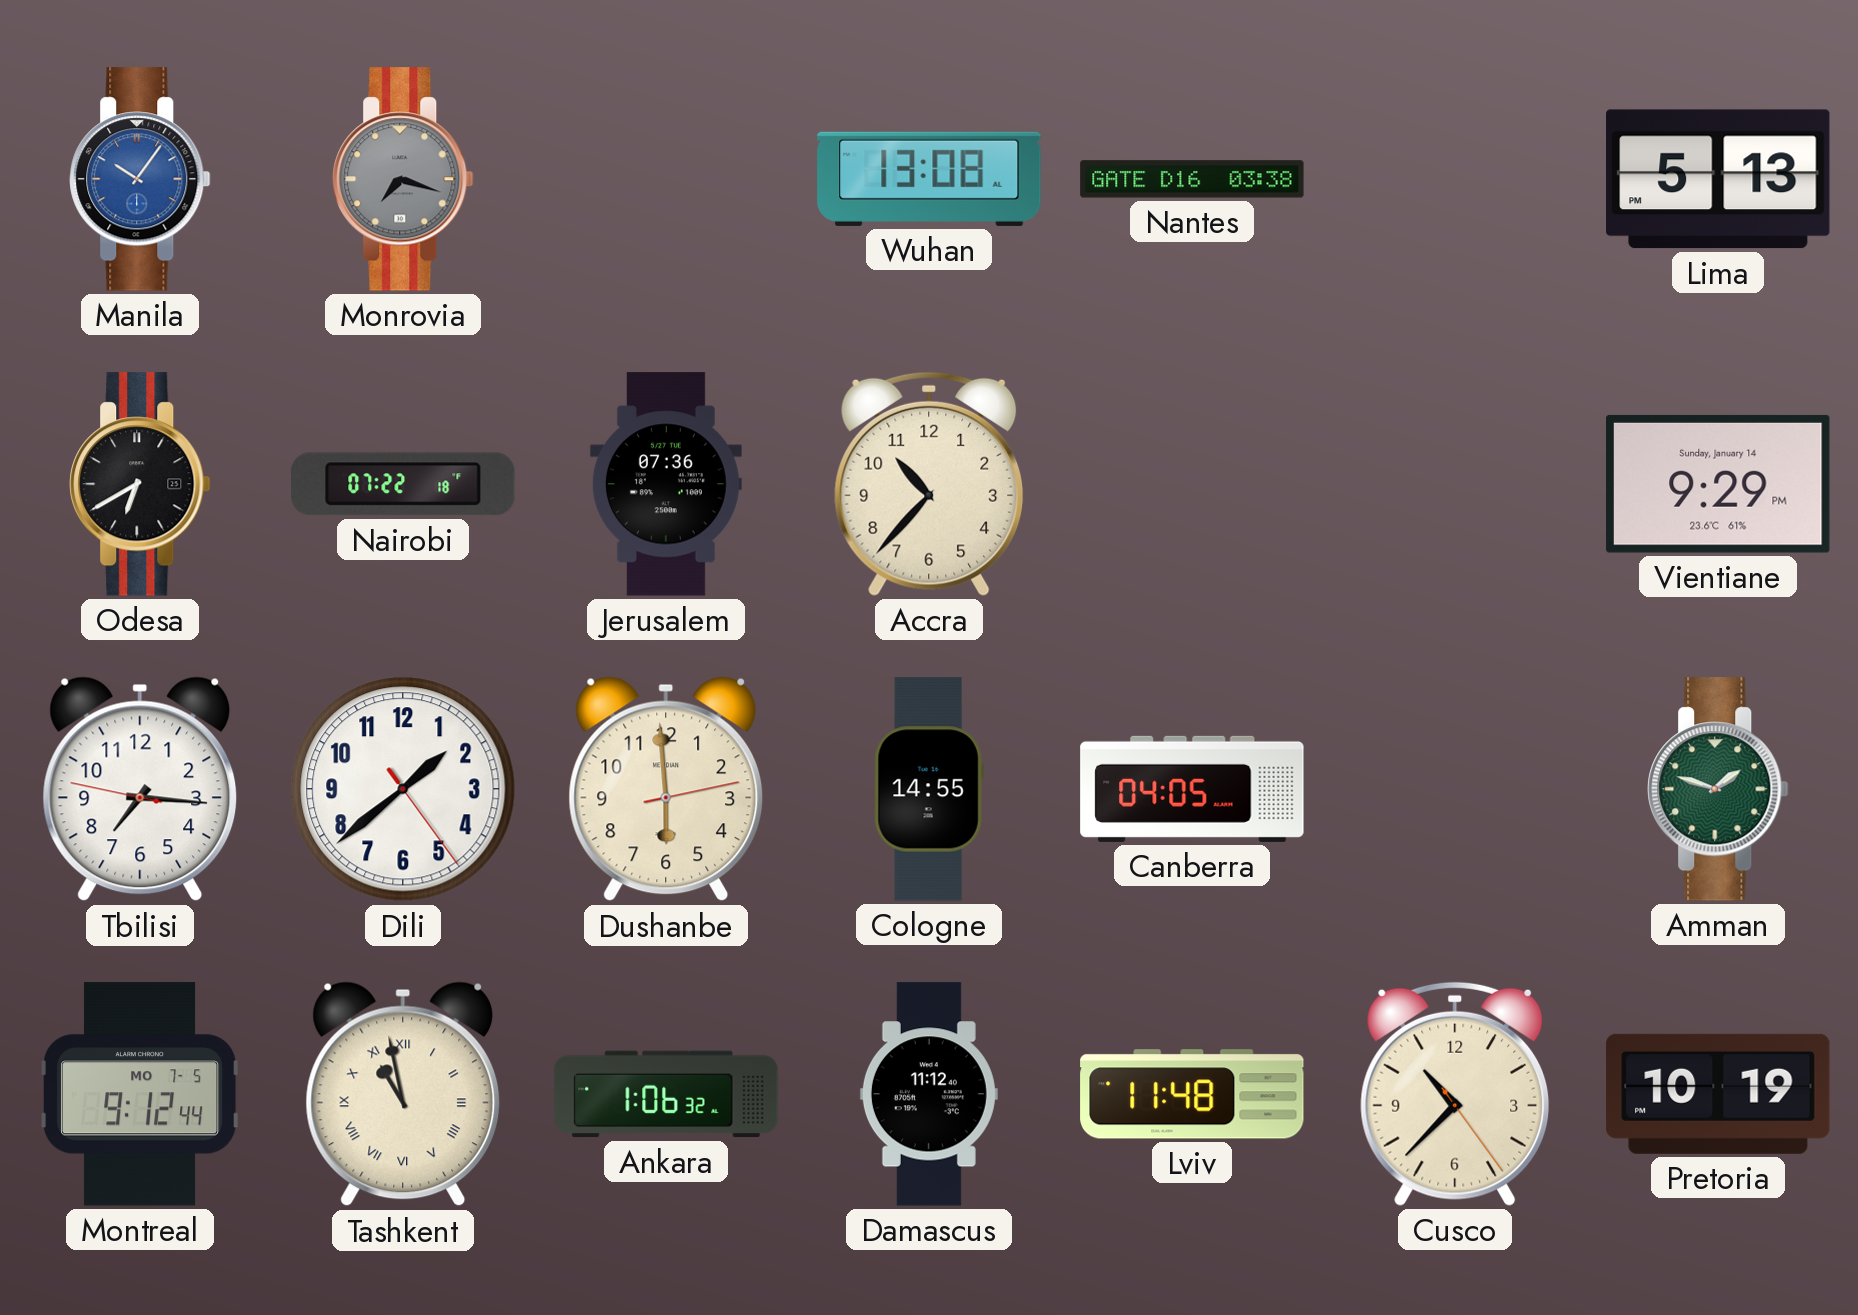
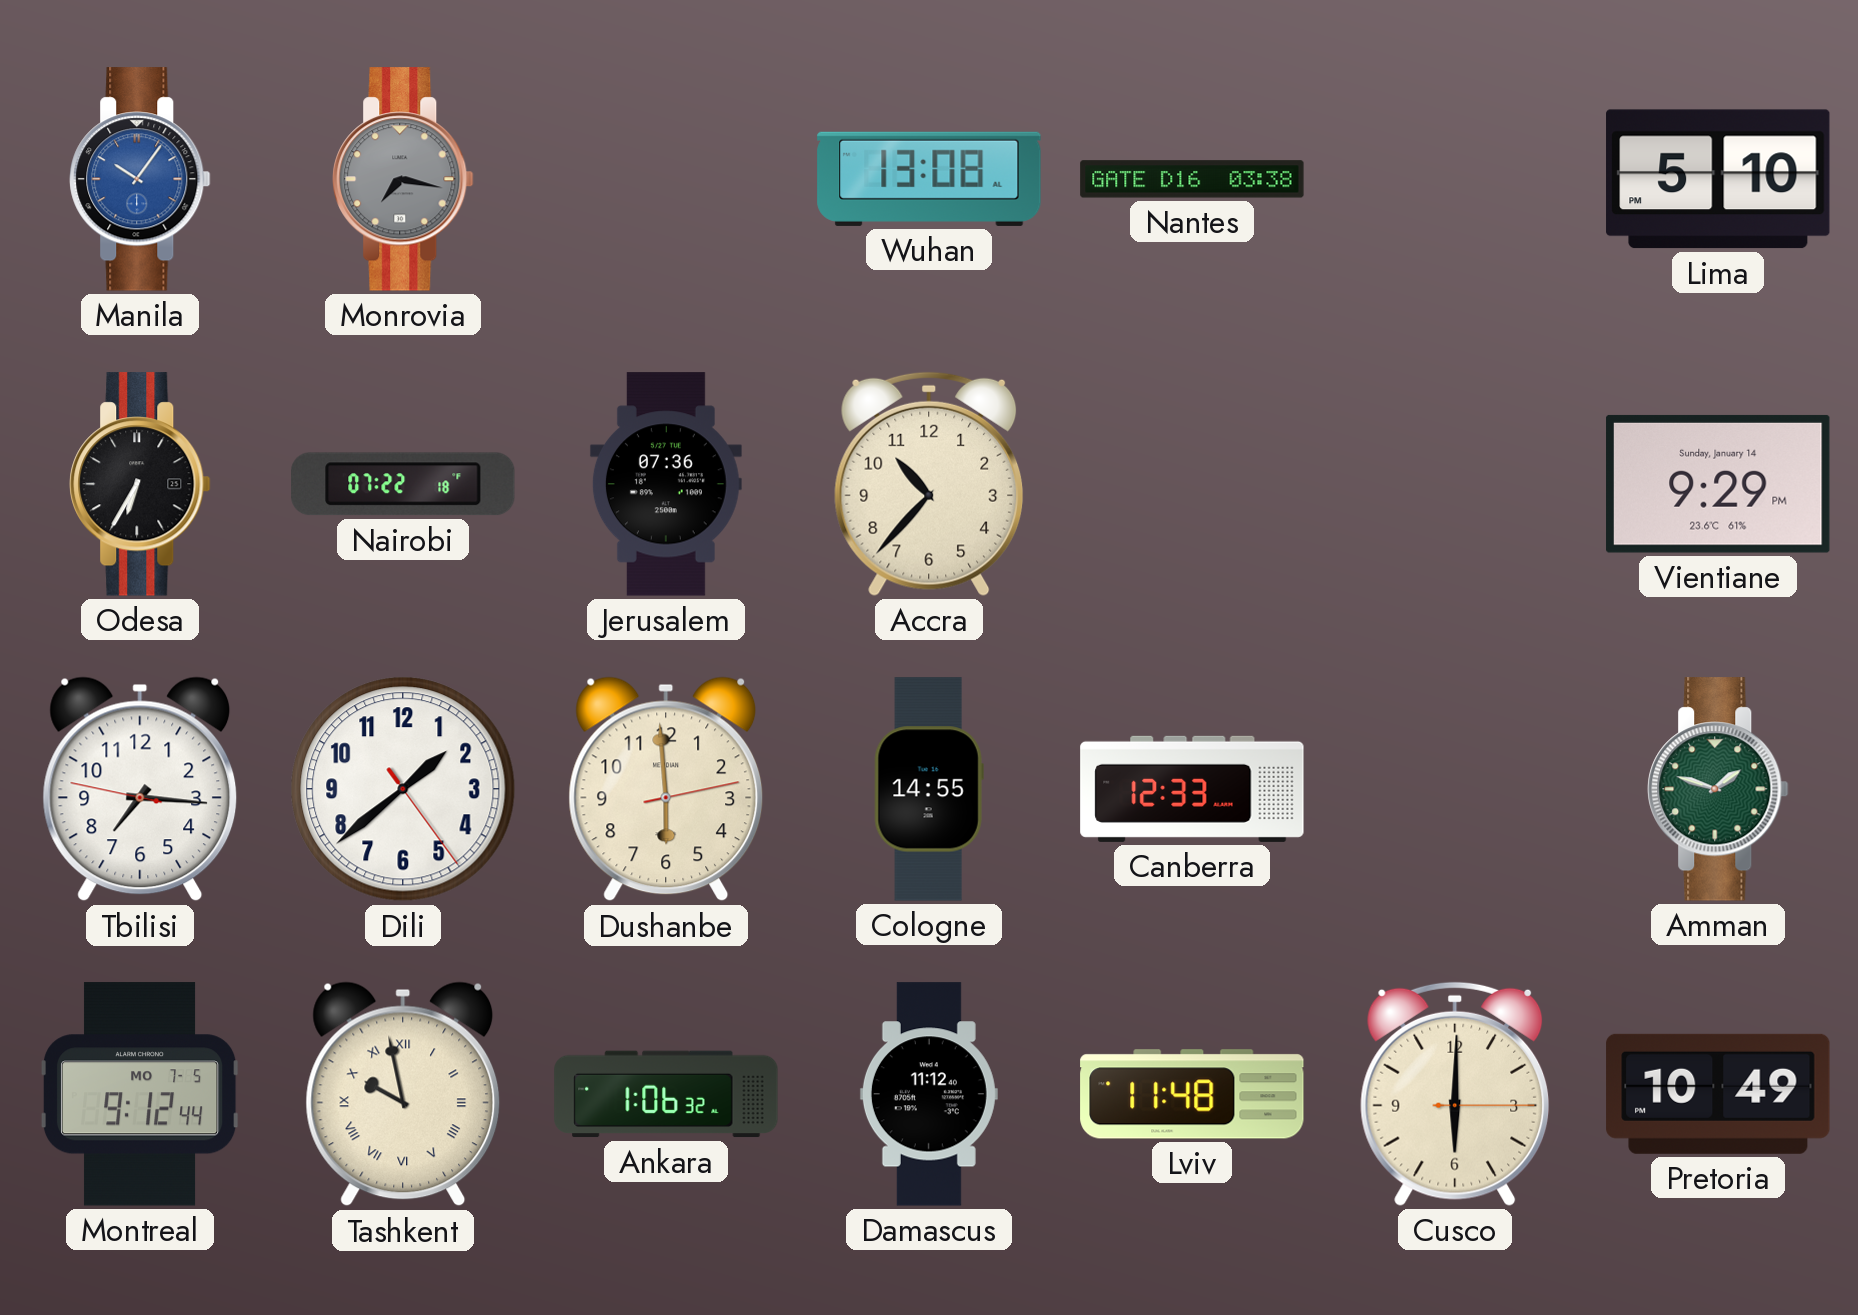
Monrovia: 7:18 -> 7:17 (403, 179)
Lima: 5:13 -> 5:10 (1718, 179)
Odesa: 6:40 -> 6:35 (140, 484)
Canberra: 04:05 -> 12:33 (1192, 789)
Tashkent: 10:58 -> 9:58 (403, 1094)
Cusco: 10:37 -> 6:00 (1455, 1094)
Pretoria: 10:19 -> 10:49 (1718, 1094)
